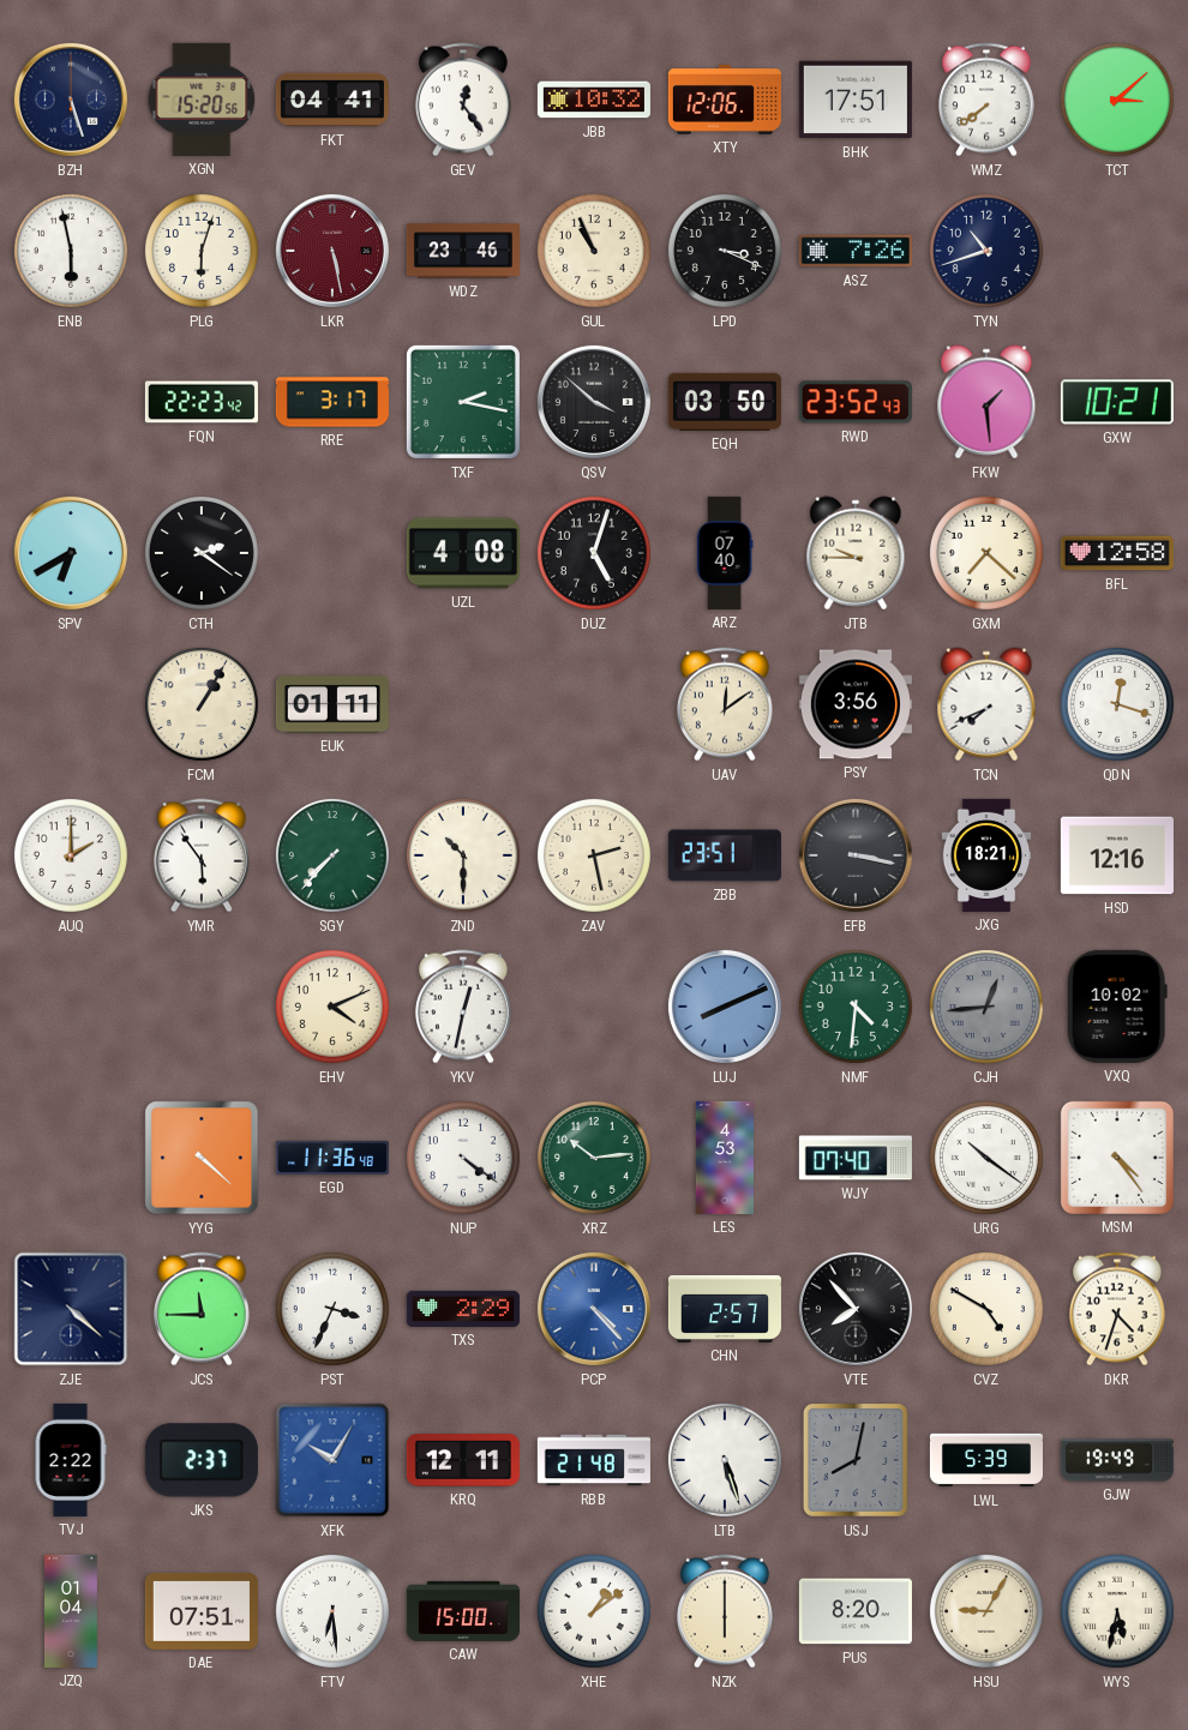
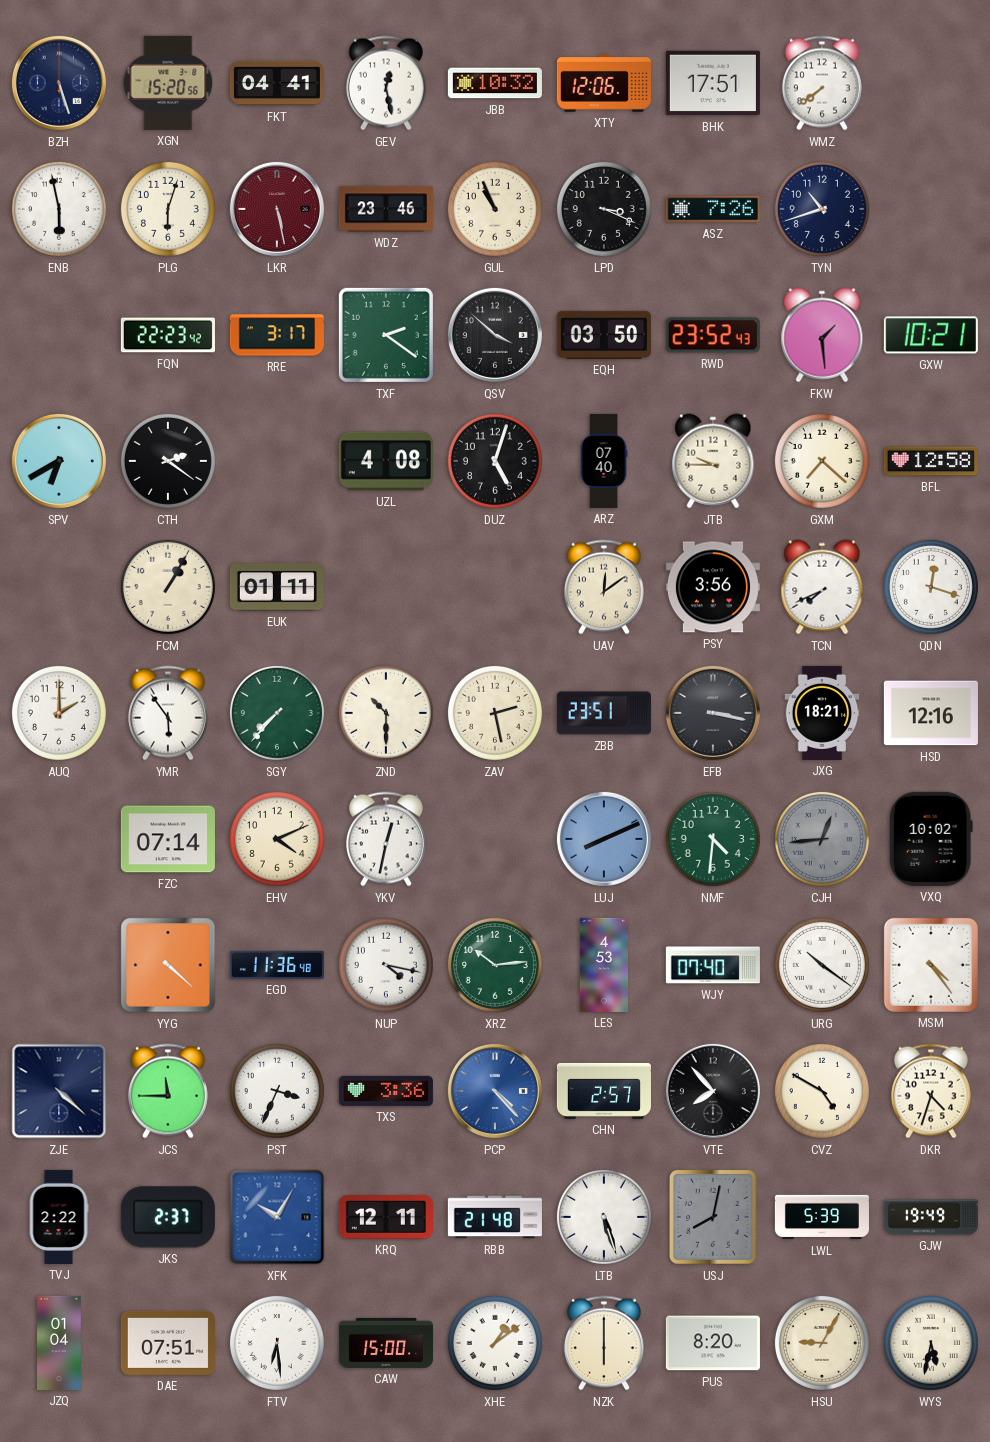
GEV: 12:24 -> 12:28 (386, 83)
TCT: 3:08 -> none (1117, 100)
TXF: 2:17 -> 2:21 (386, 335)
FZC: none -> 07:14 (168, 839)
NUP: 4:21 -> 4:17 (386, 965)
TXS: 2:29 -> 3:36 (386, 1091)
